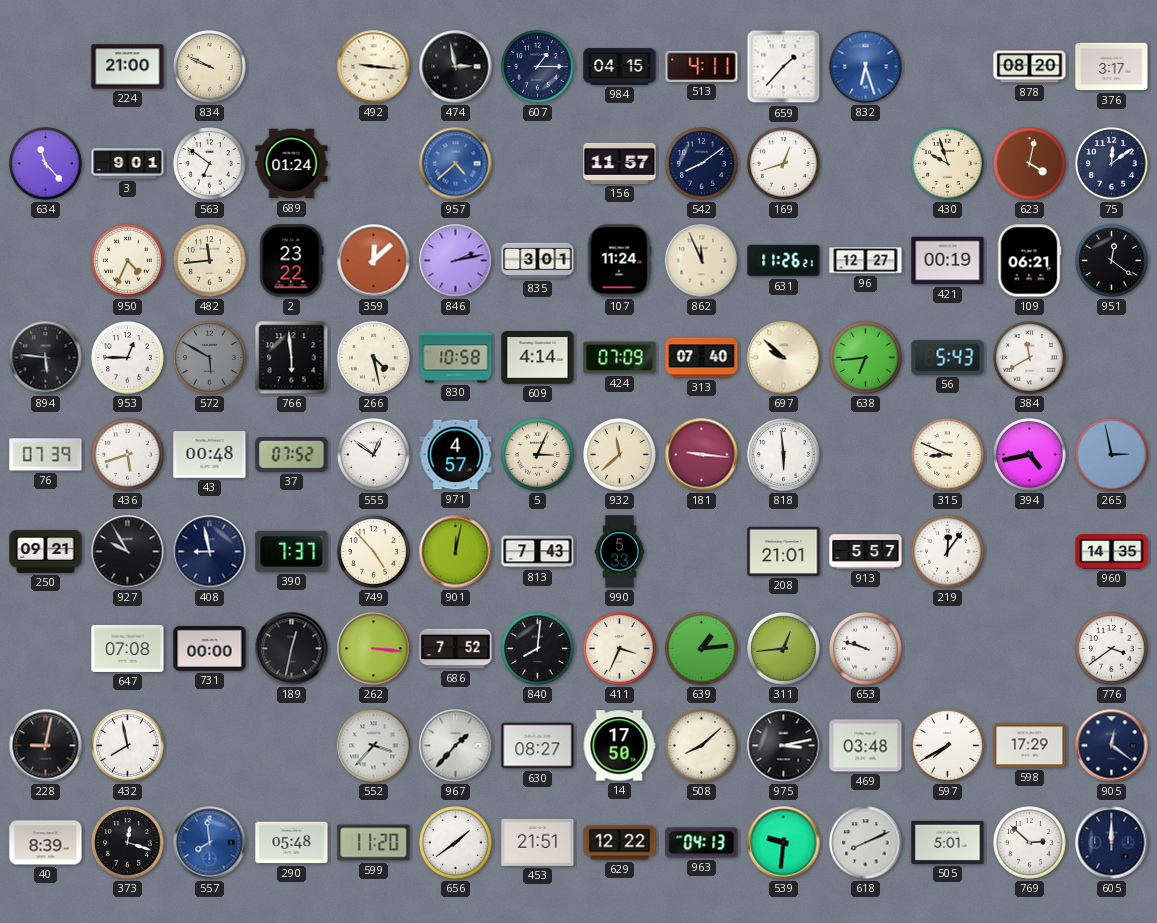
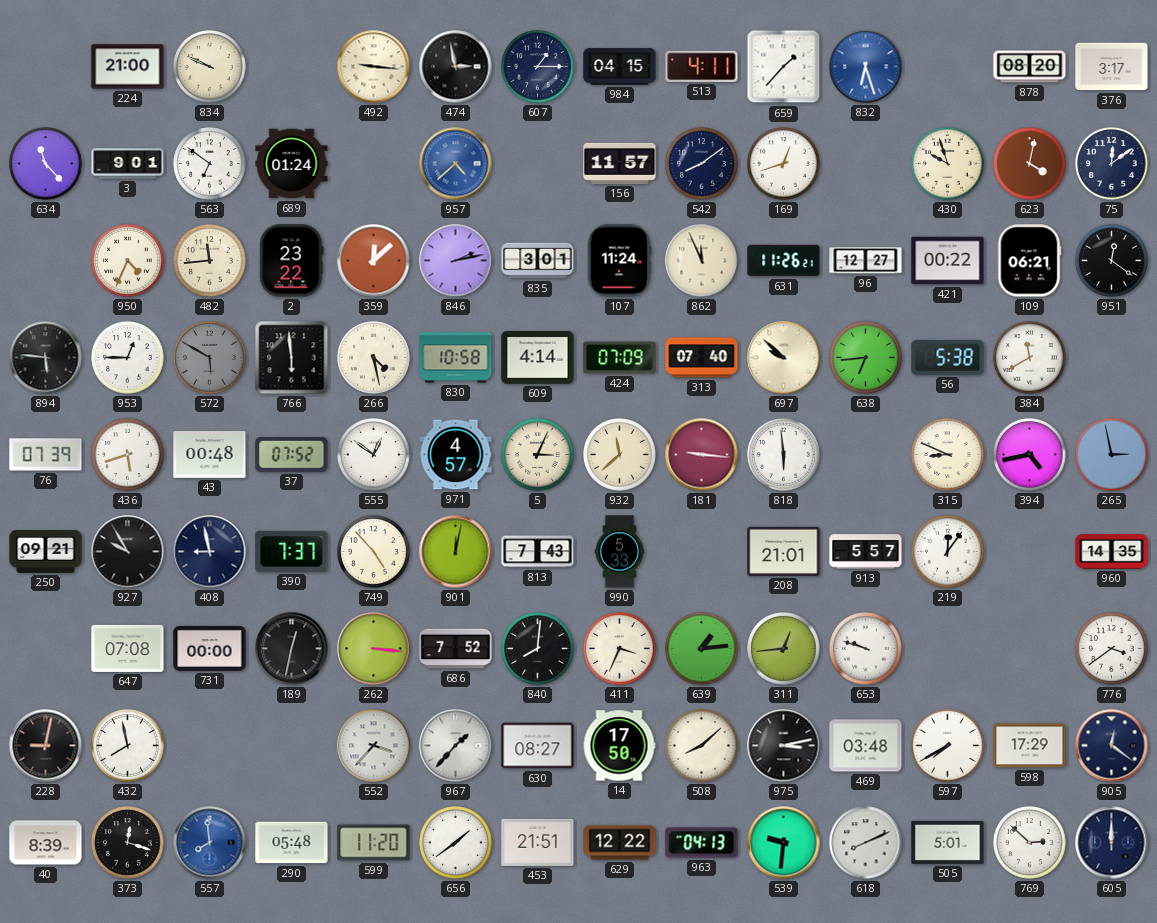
421: 00:19 -> 00:22 (948, 261)
56: 5:43 -> 5:38 (948, 357)
